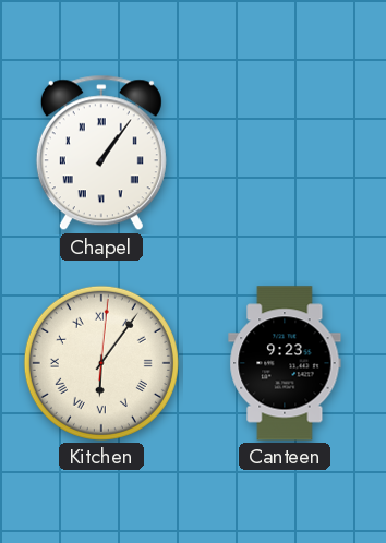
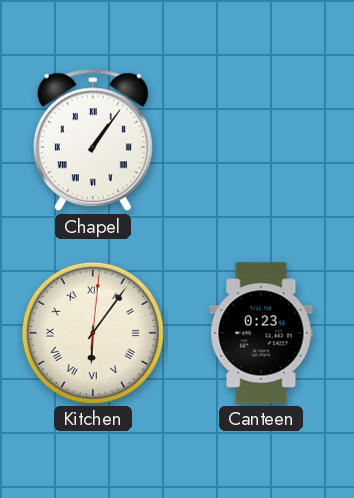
Canteen: 9:23 -> 0:23 (261, 333)
